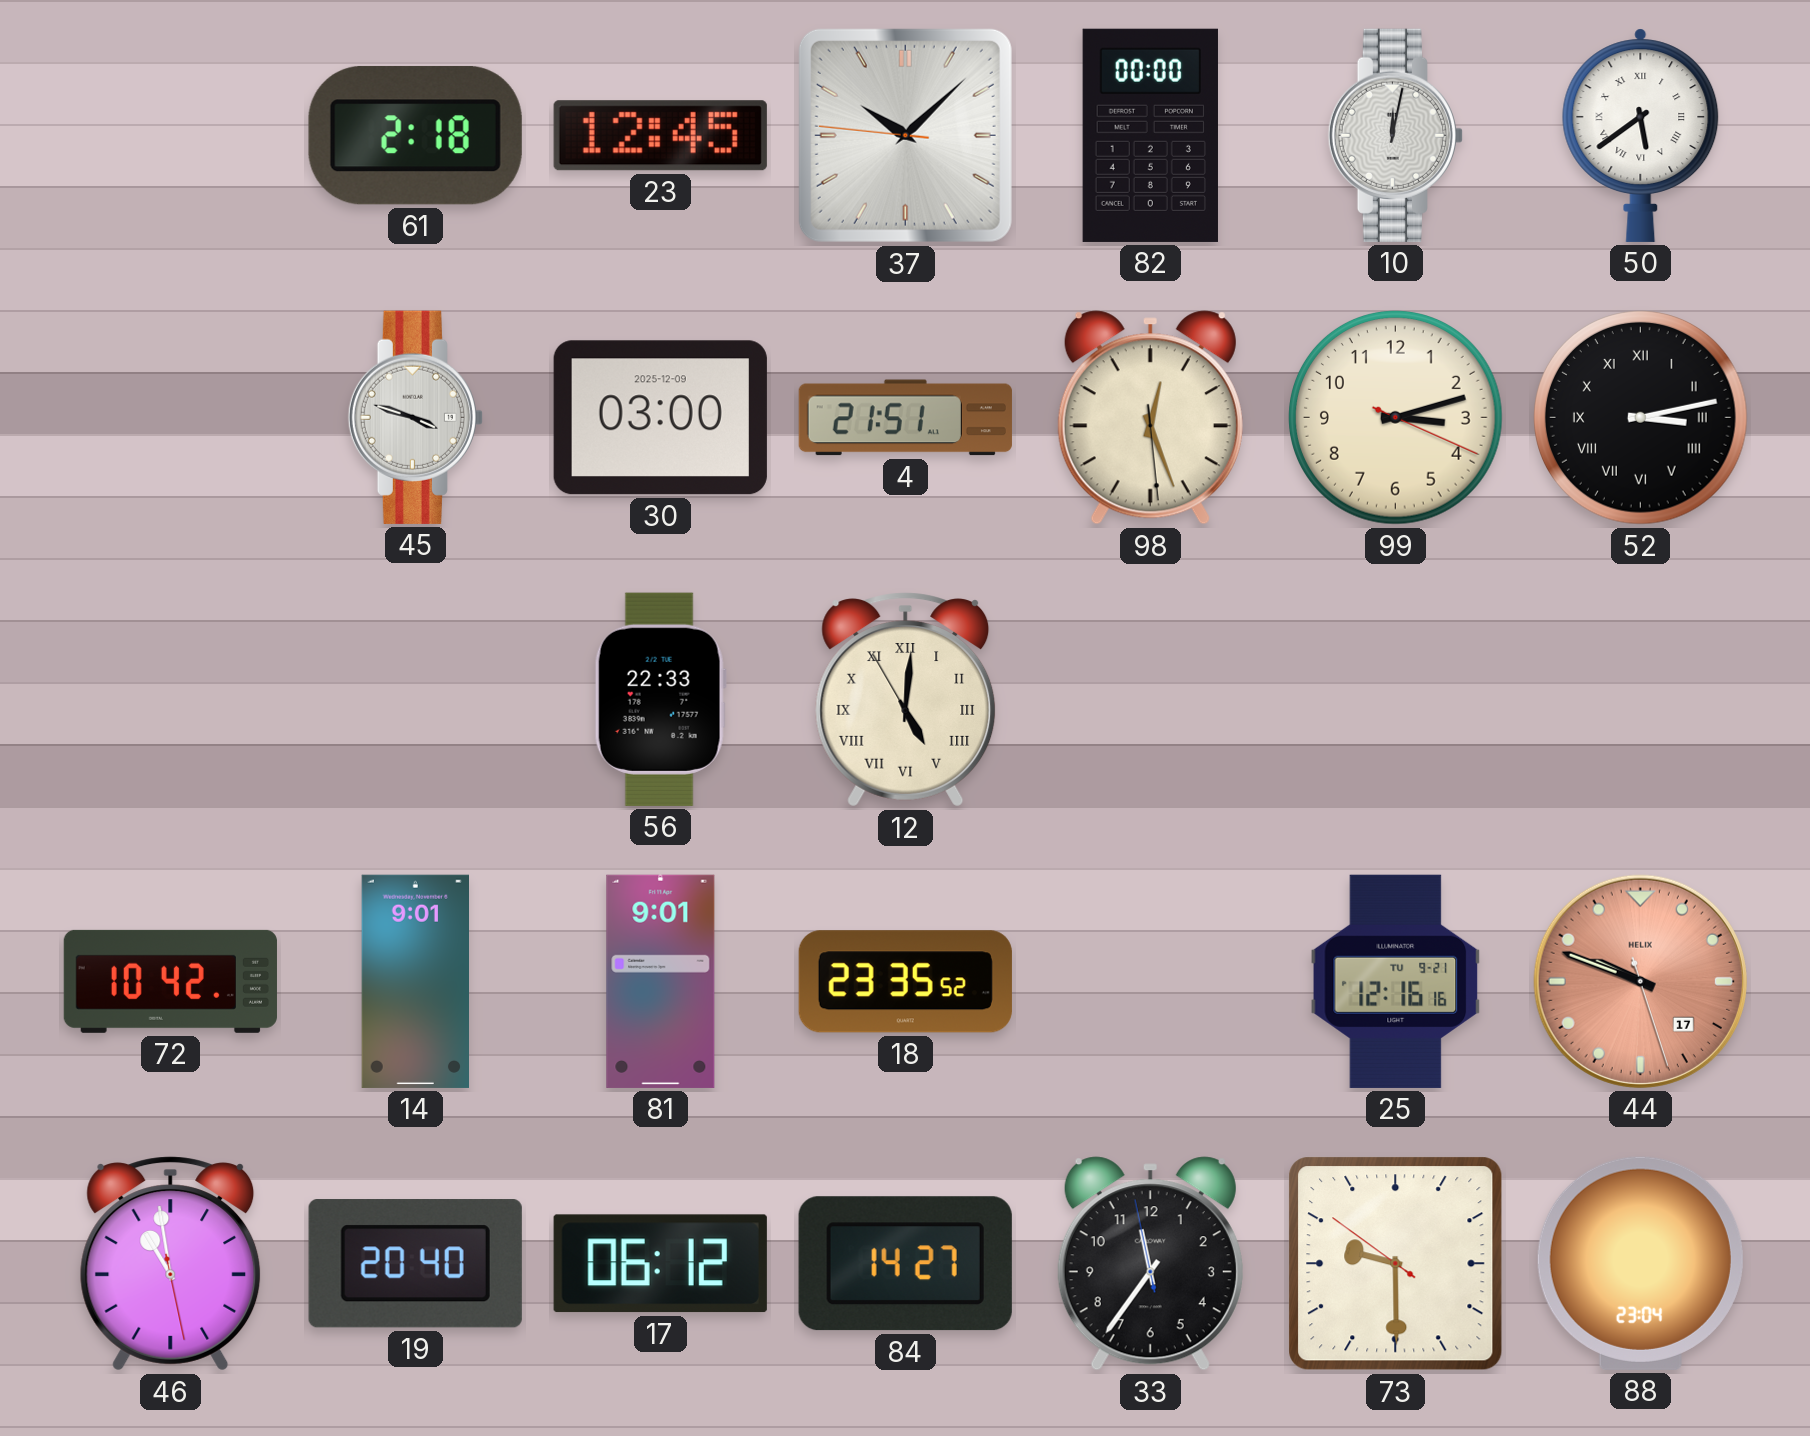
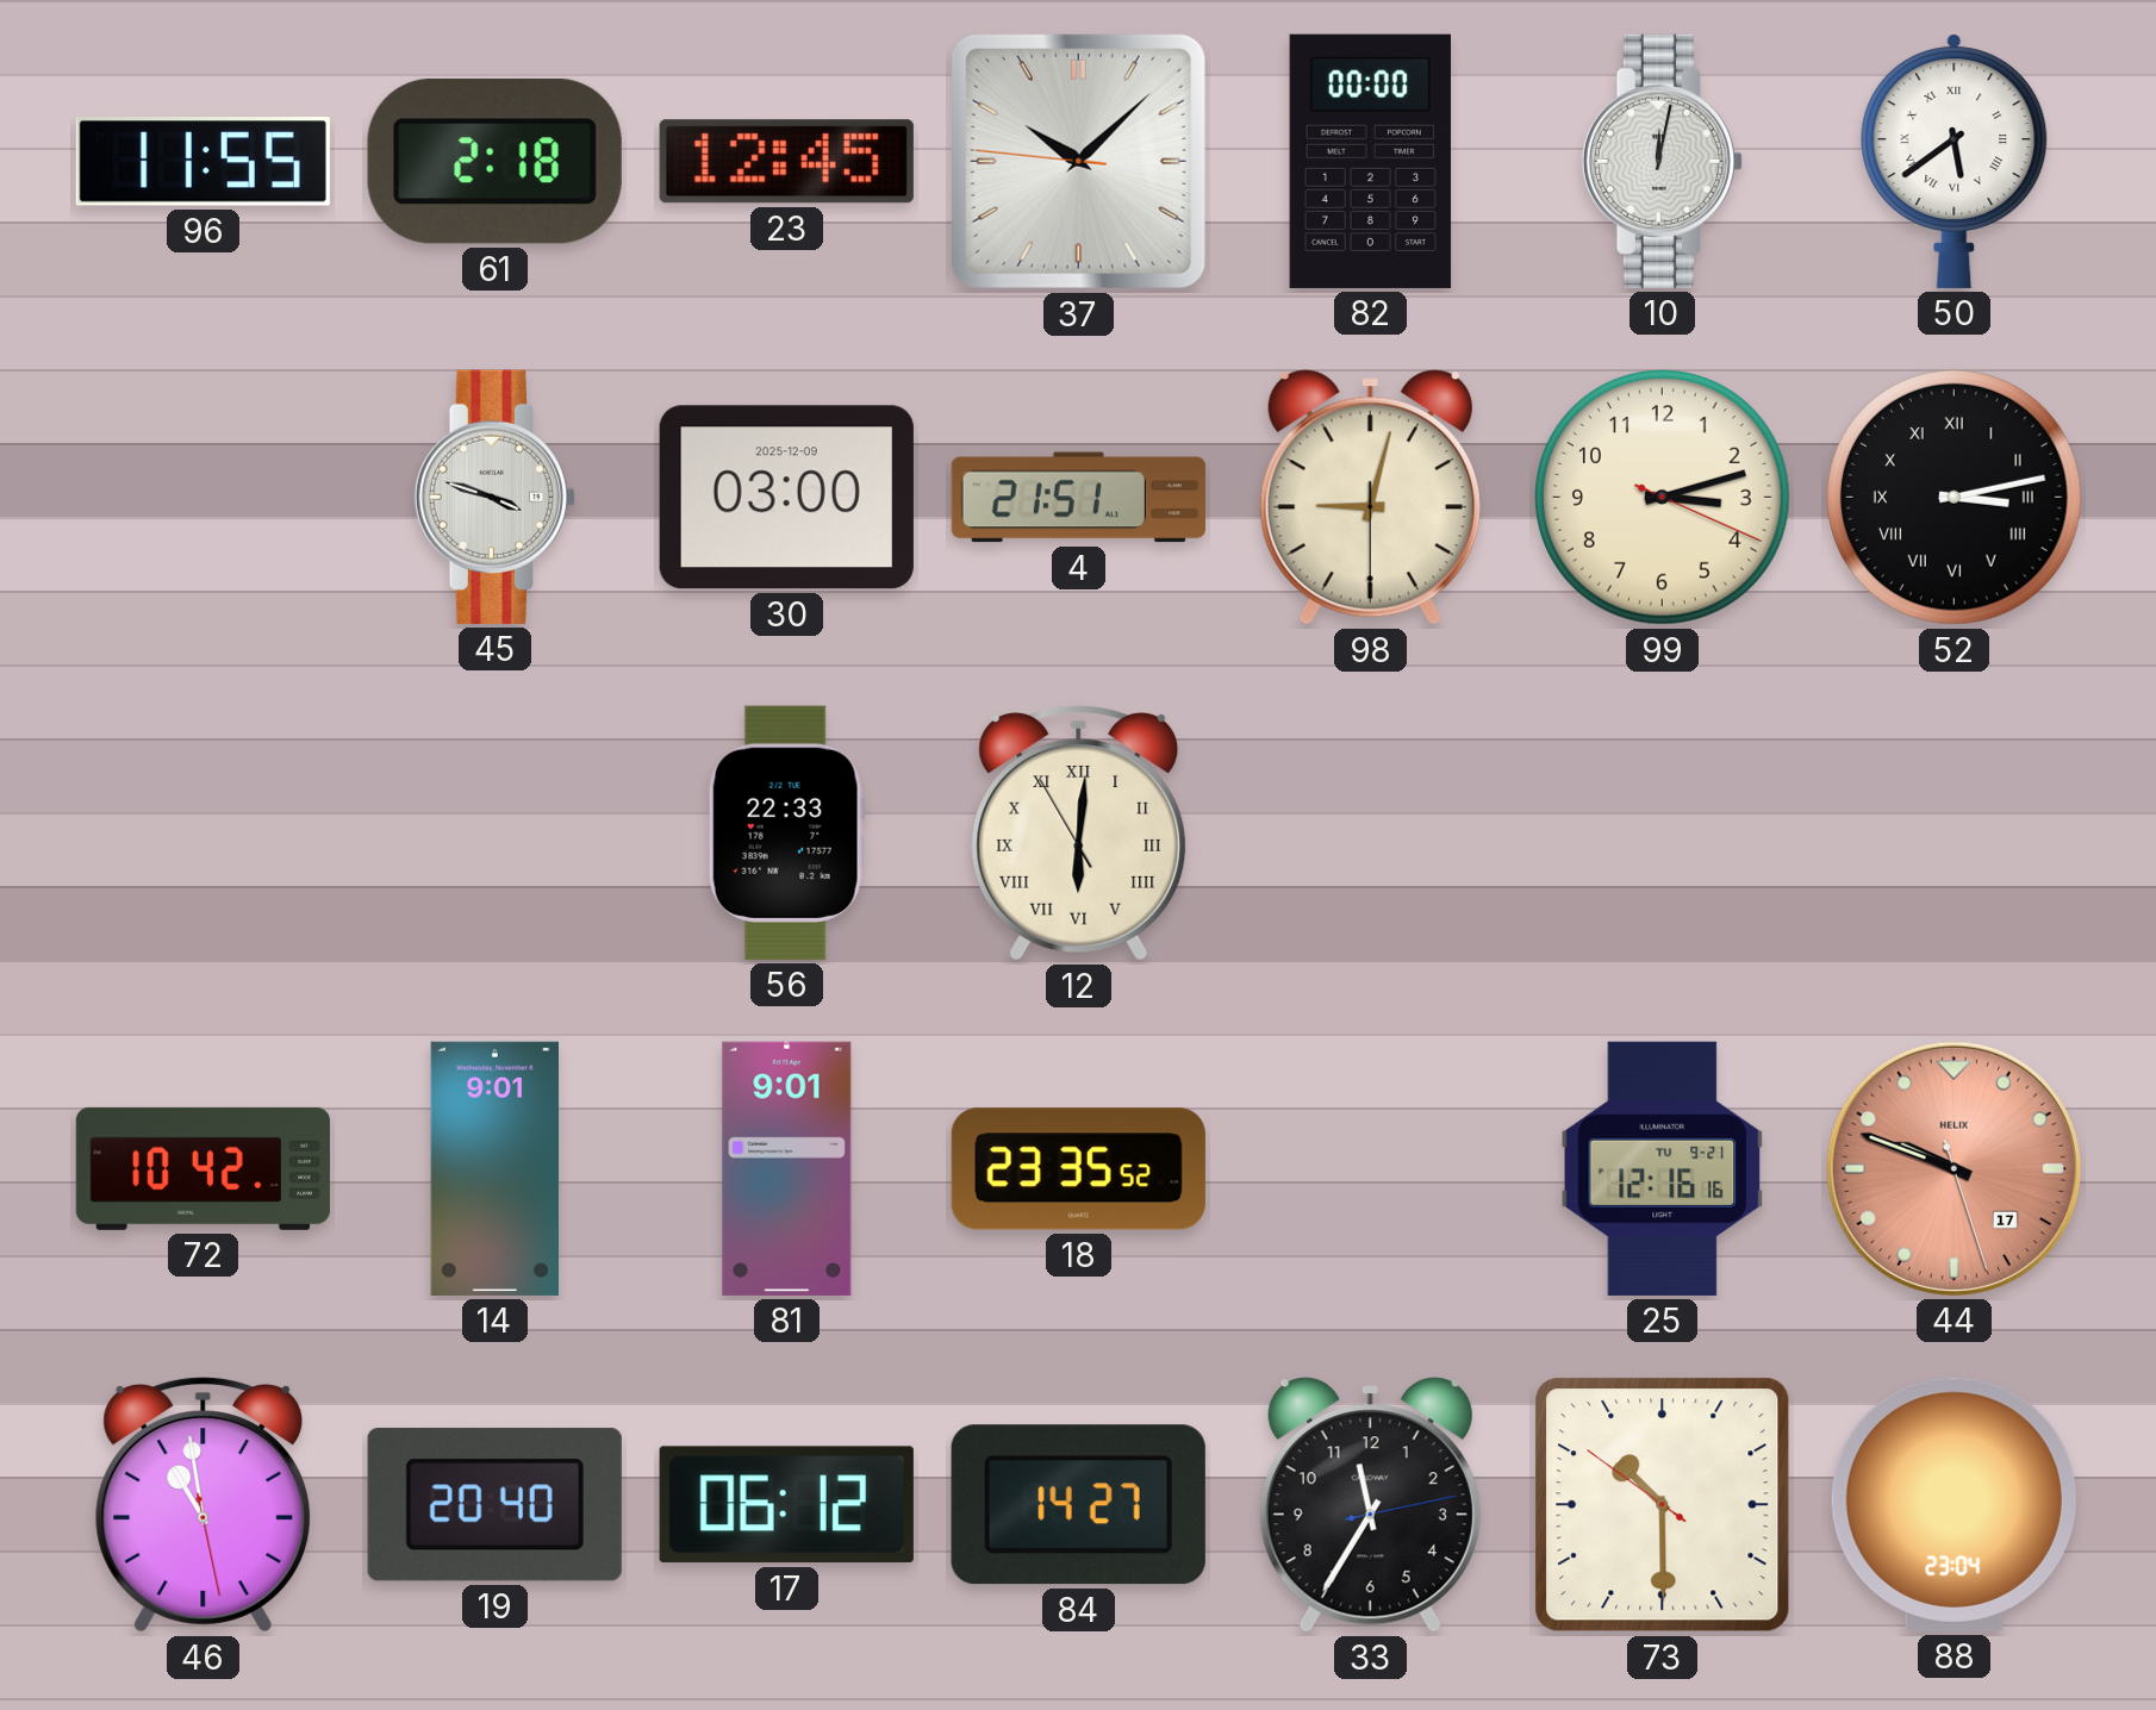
96: none -> 11:55 (202, 162)
98: 12:26 -> 9:02 (1370, 498)
12: 5:00 -> 6:00 (1079, 834)
33: 11:35:58 -> 11:35:13 (1370, 1505)
73: 9:29 -> 10:29 (1663, 1505)
